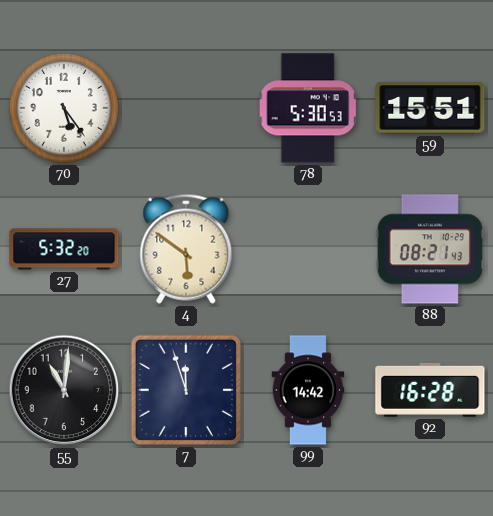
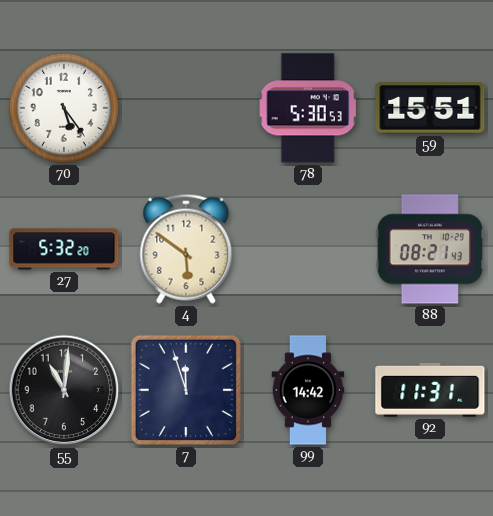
92: 16:28 -> 11:31 (430, 390)
